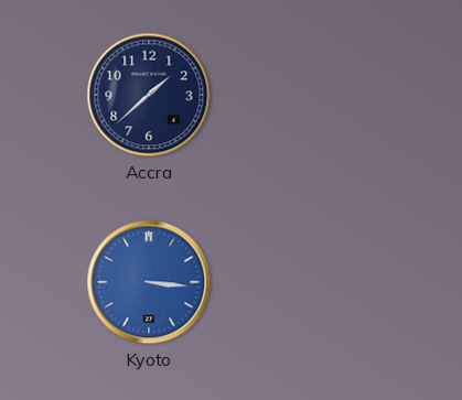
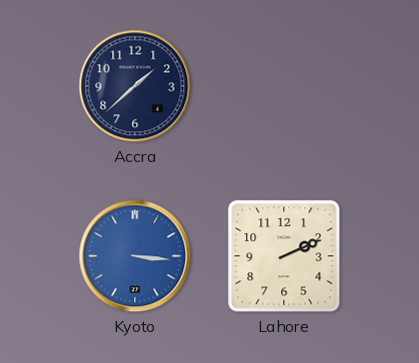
Lahore: none -> 2:11 (284, 256)
